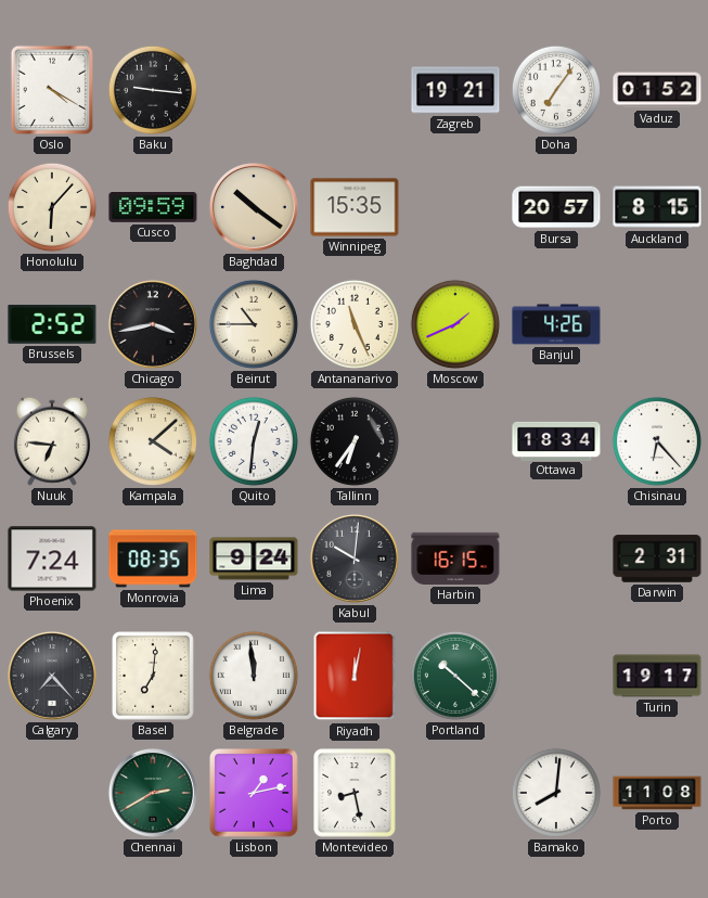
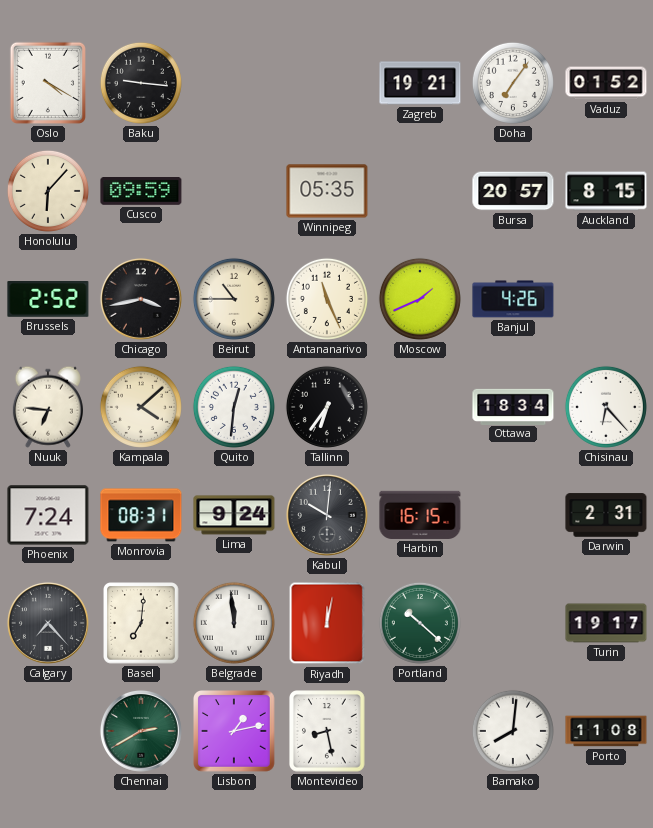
Baghdad: 10:21 -> none (254, 207)
Winnipeg: 15:35 -> 05:35 (327, 191)
Monrovia: 08:35 -> 08:31 (141, 515)
